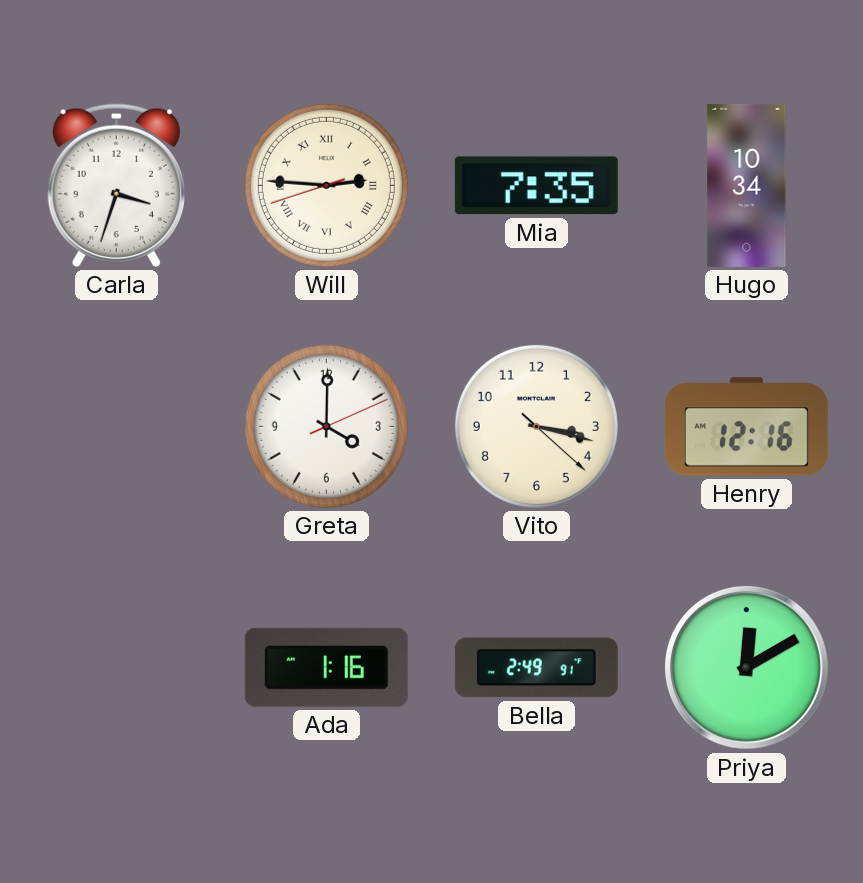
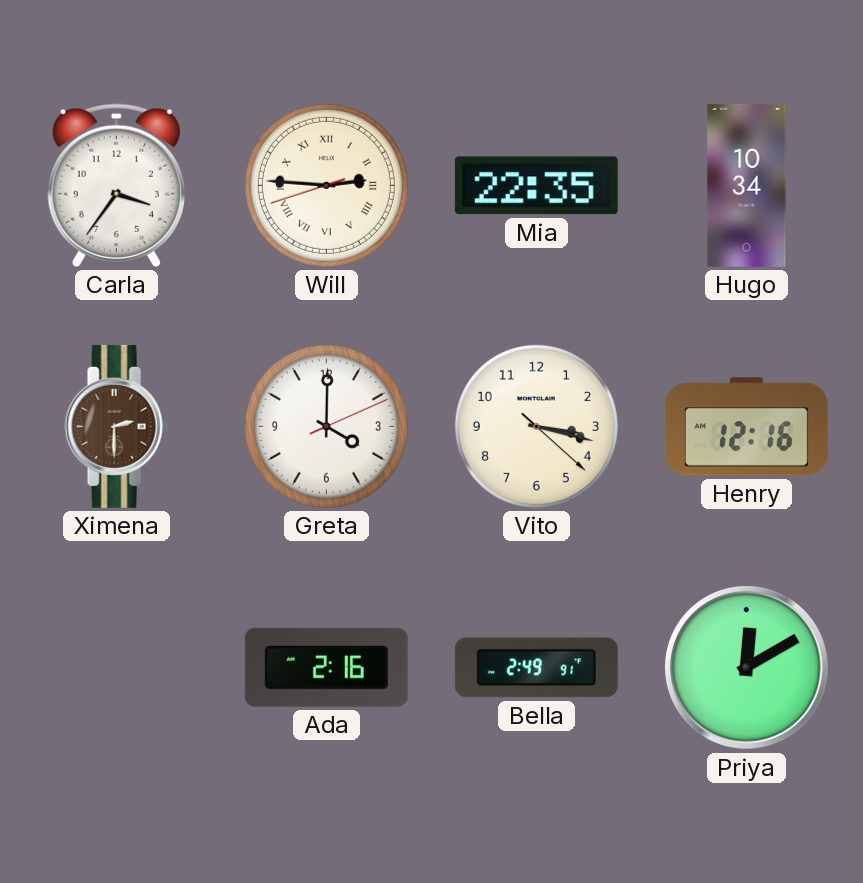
Carla: 3:33 -> 3:36 (116, 185)
Mia: 7:35 -> 22:35 (536, 186)
Ximena: none -> 2:30 (116, 426)
Ada: 1:16 -> 2:16 (326, 667)
